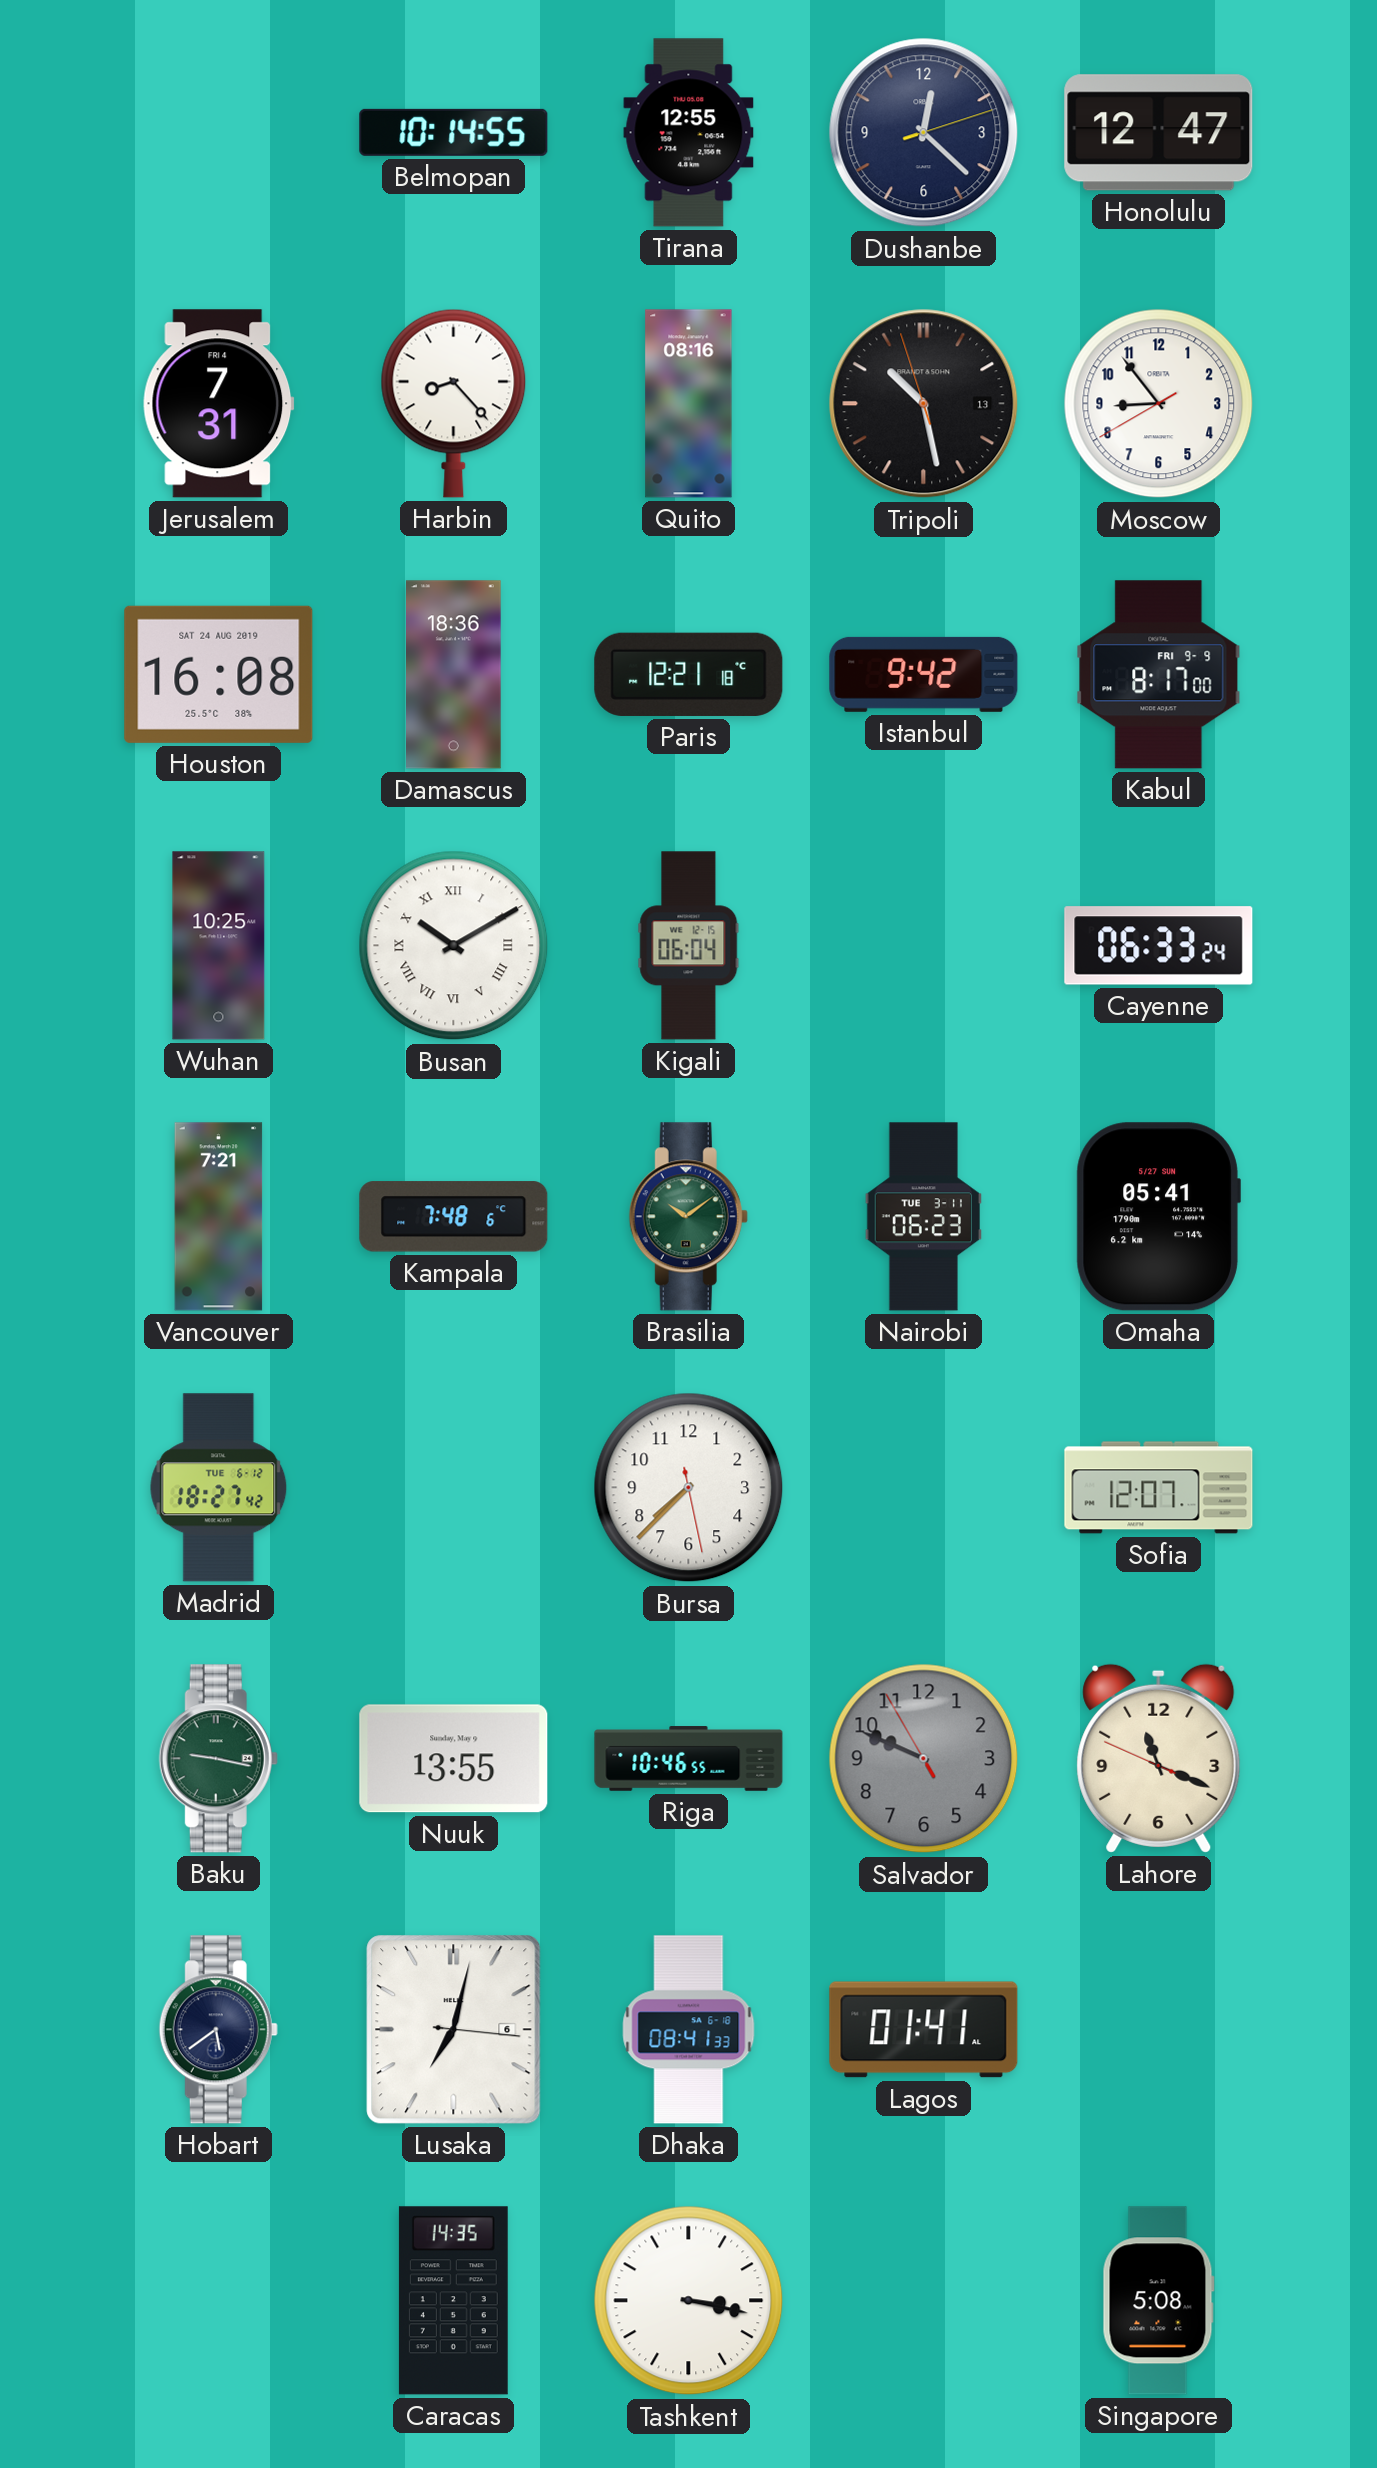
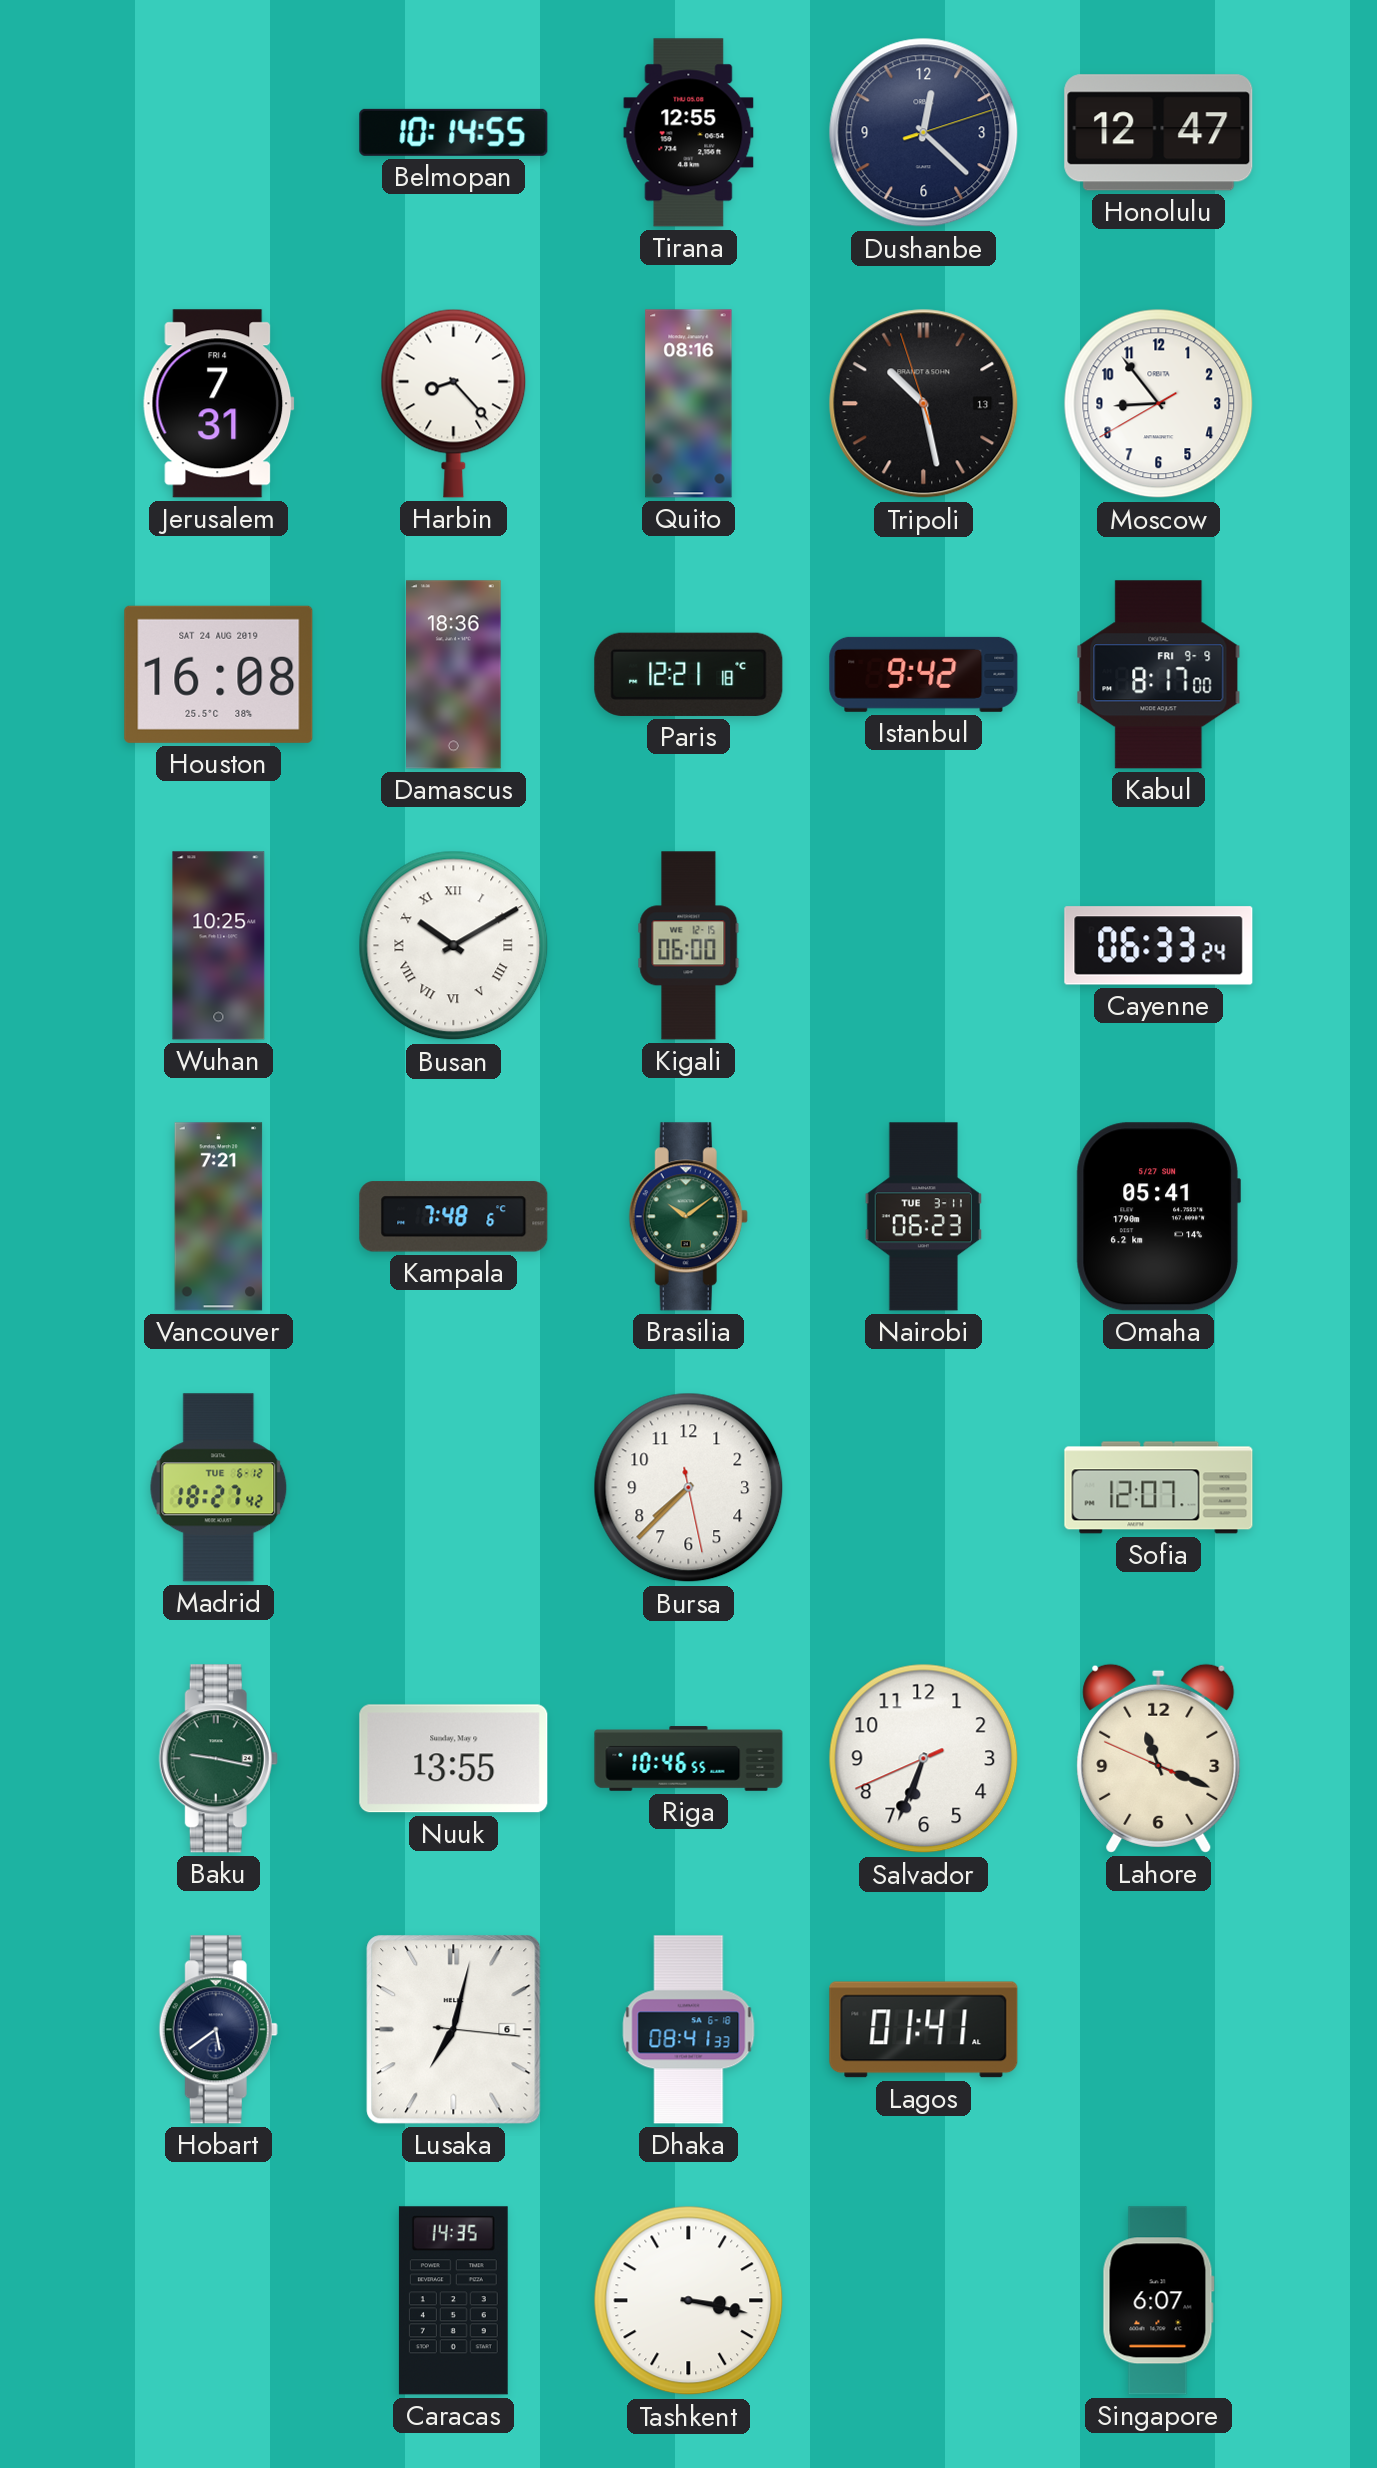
Kigali: 06:04 -> 06:00 (689, 946)
Salvador: 9:48 -> 6:33 (924, 1759)
Salvador dial: grey -> white (924, 1759)
Singapore: 5:08 -> 6:07 (1158, 2301)
